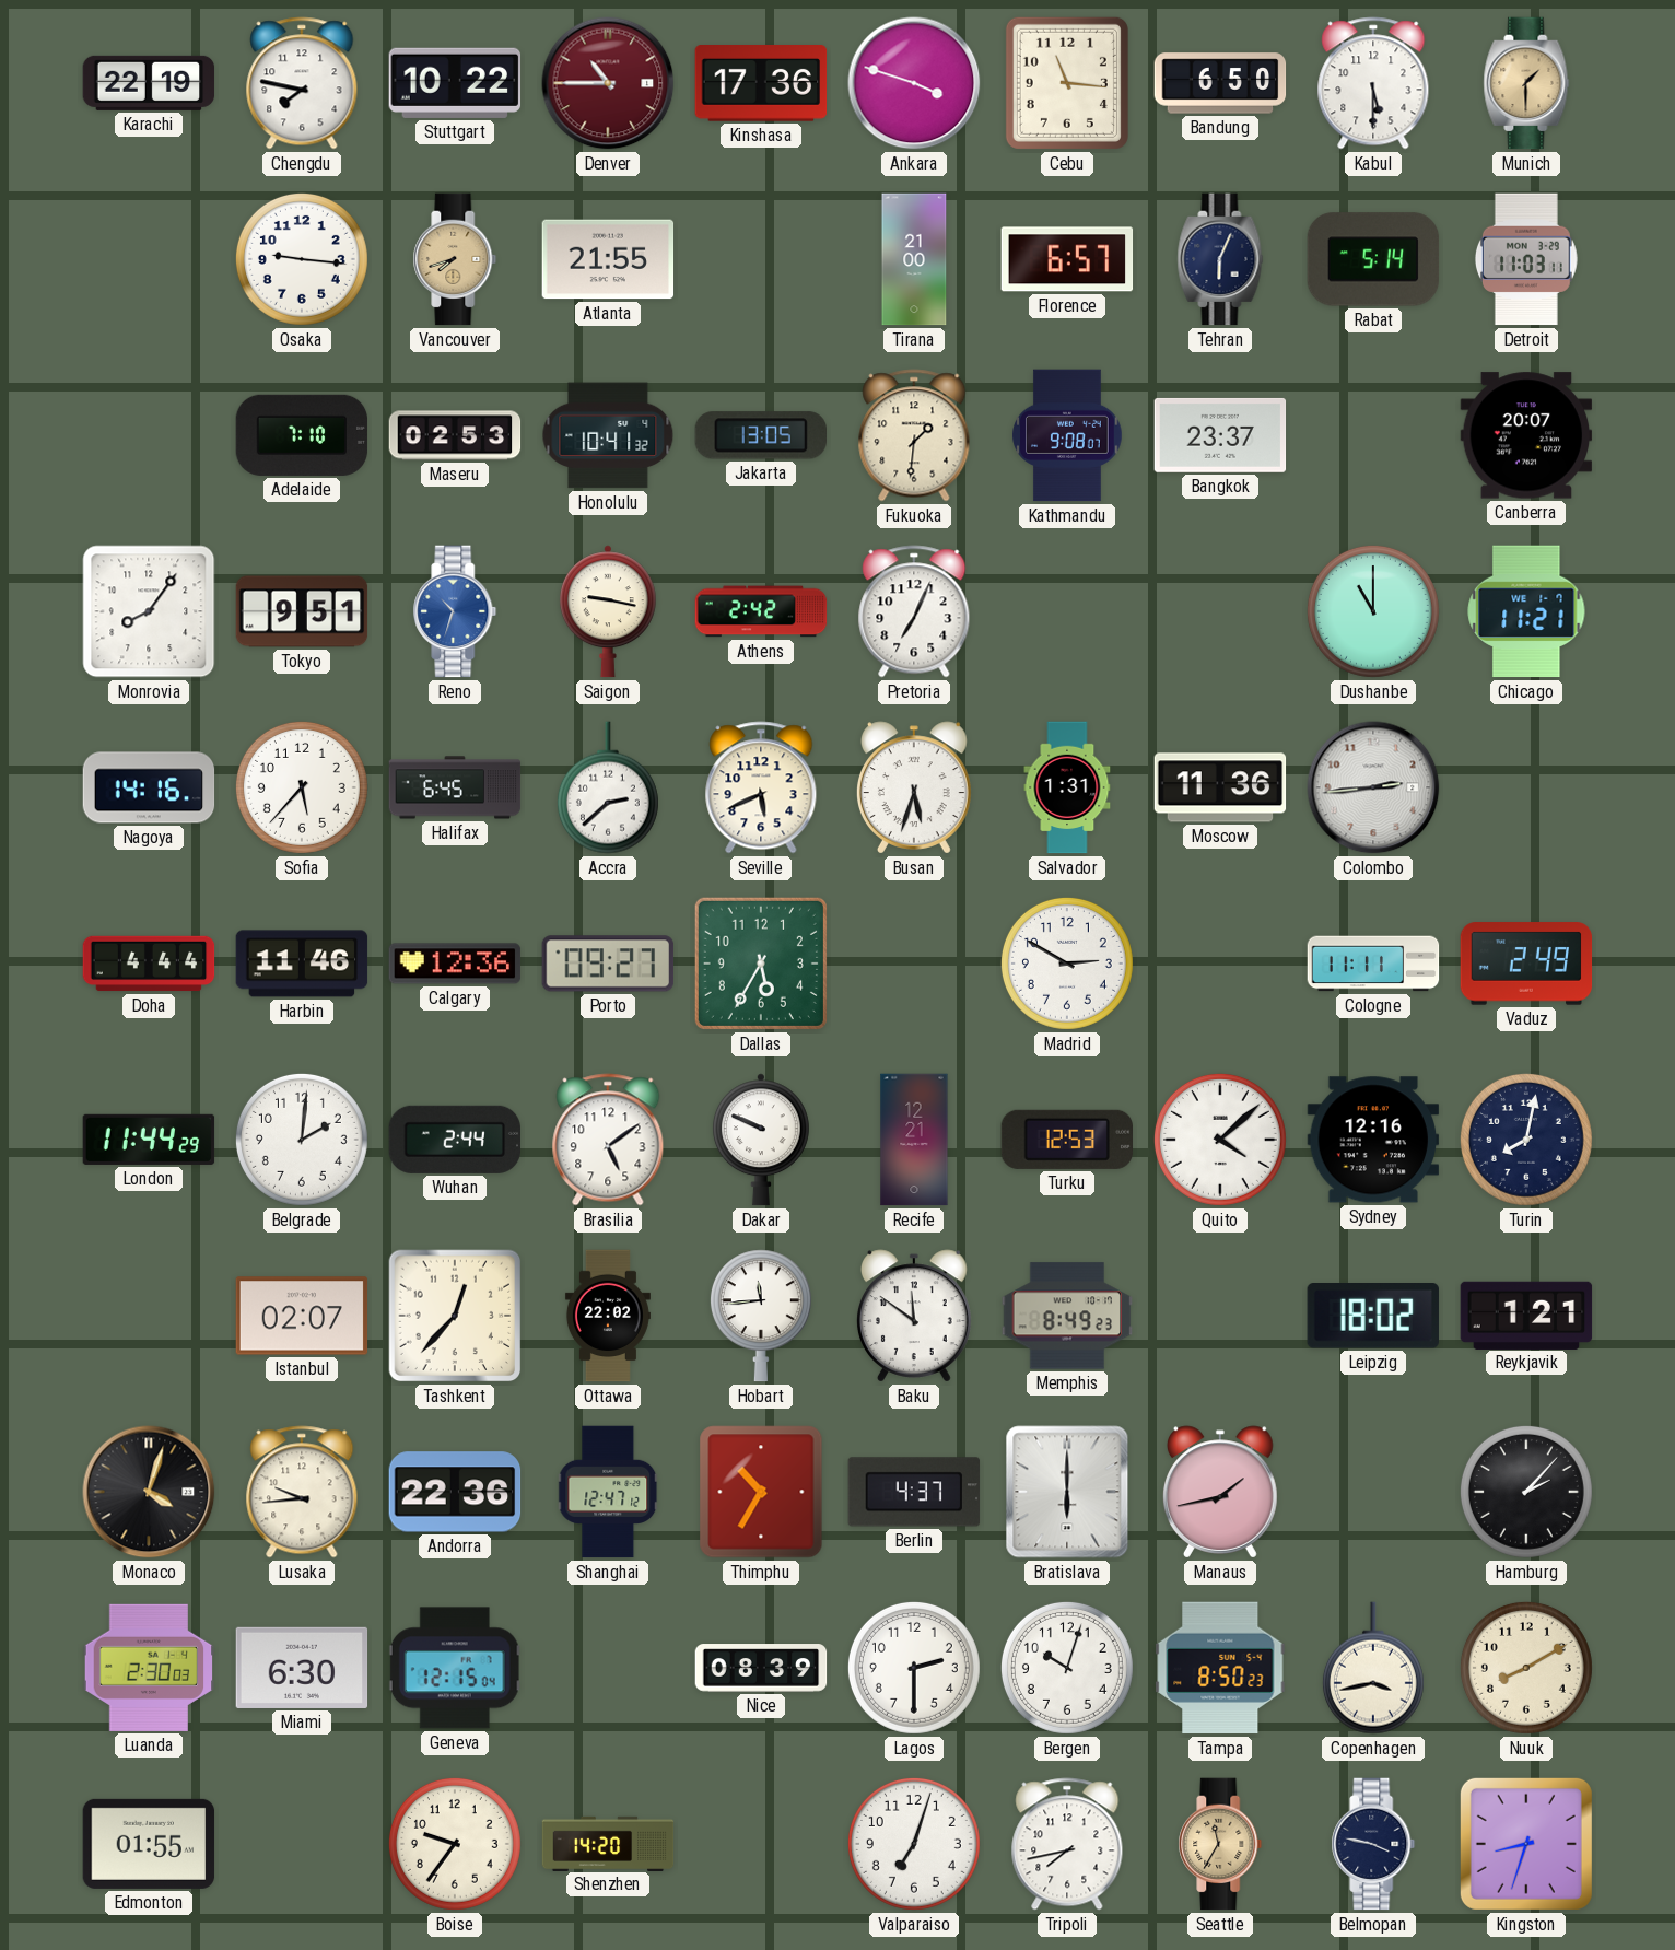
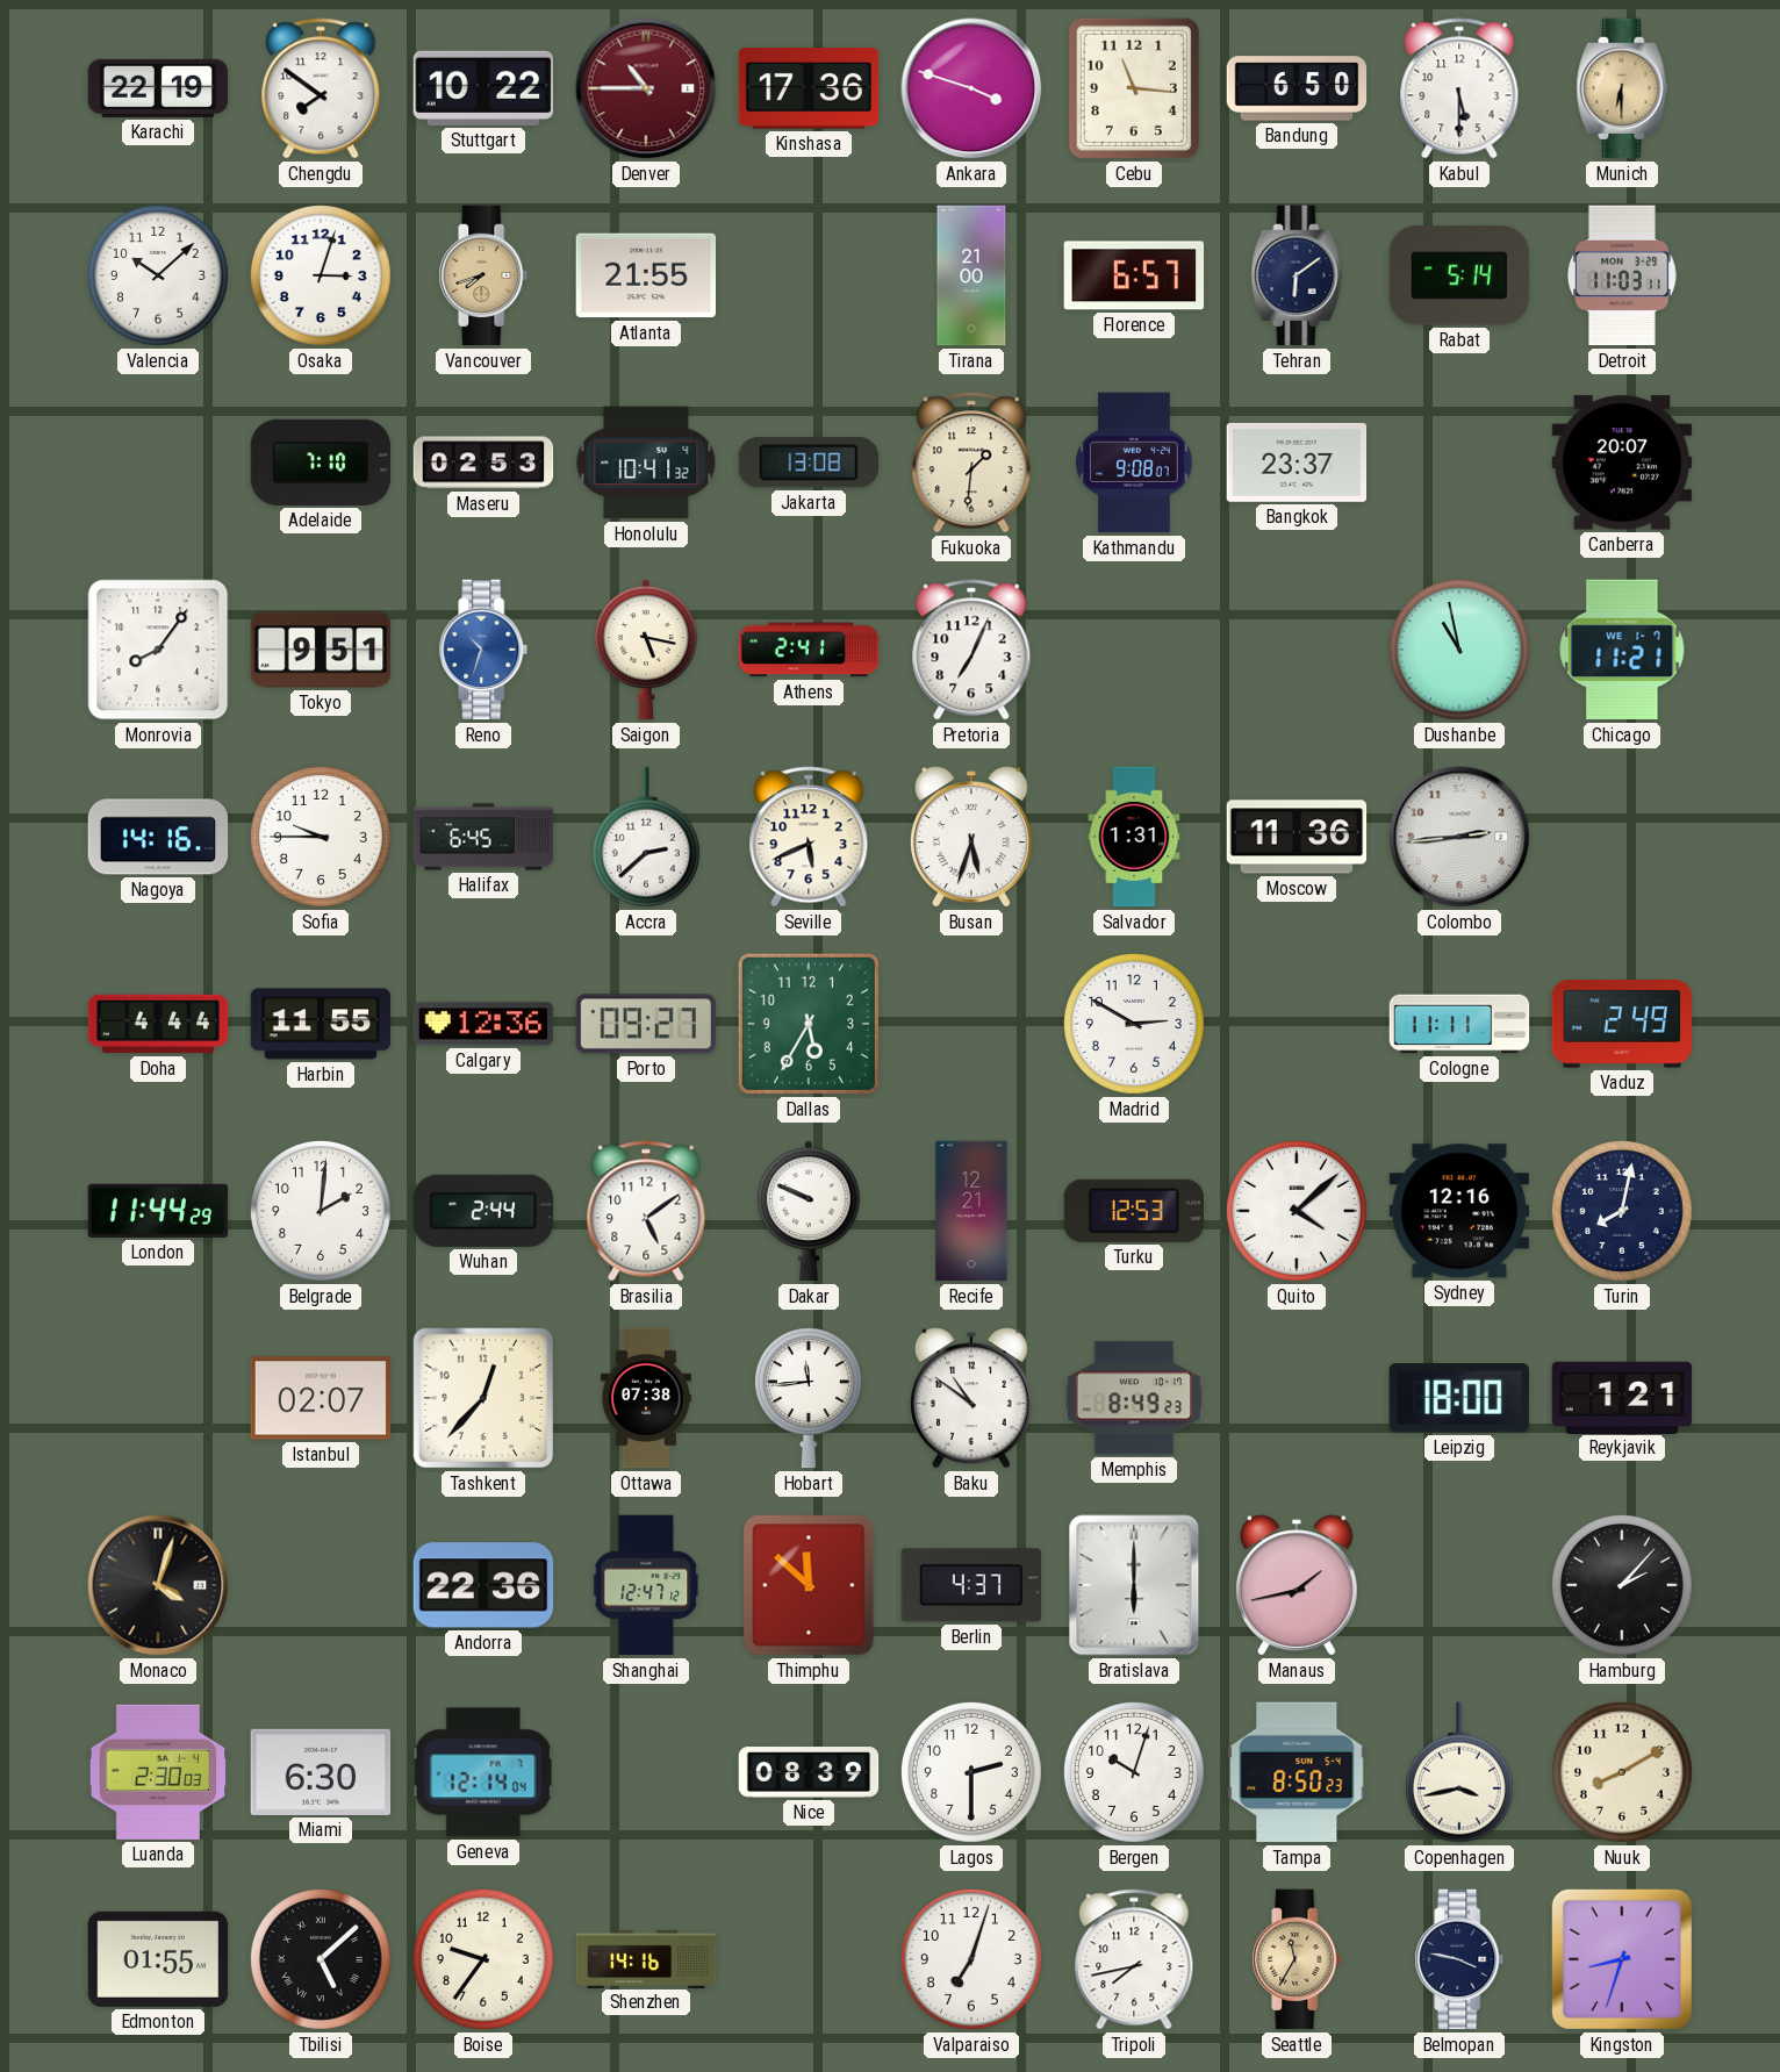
Chengdu: 7:47 -> 7:51 (321, 88)
Munich: 1:30 -> 6:30 (1622, 88)
Valencia: none -> 10:08 (158, 275)
Osaka: 9:16 -> 3:03 (321, 275)
Tehran: 6:04 -> 6:09 (1297, 275)
Jakarta: 13:05 -> 13:08 (808, 463)
Saigon: 9:17 -> 5:17 (646, 650)
Athens: 2:42 -> 2:41 (809, 650)
Dushanbe: 11:00 -> 10:58 (1459, 650)
Sofia: 5:37 -> 9:45 (321, 837)
Harbin: 11:46 -> 11:55 (321, 1024)
Ottawa: 22:02 -> 07:38 (646, 1398)
Baku: 11:51 -> 10:51 (971, 1398)
Leipzig: 18:02 -> 18:00 (1459, 1398)
Lusaka: 9:44 -> none (302, 1492)
Thimphu: 10:35 -> 11:52 (809, 1585)
Geneva: 12:15 -> 12:14 (483, 1772)
Tbilisi: none -> 5:08 (321, 1959)
Shenzhen: 14:20 -> 14:16 (646, 1958)
